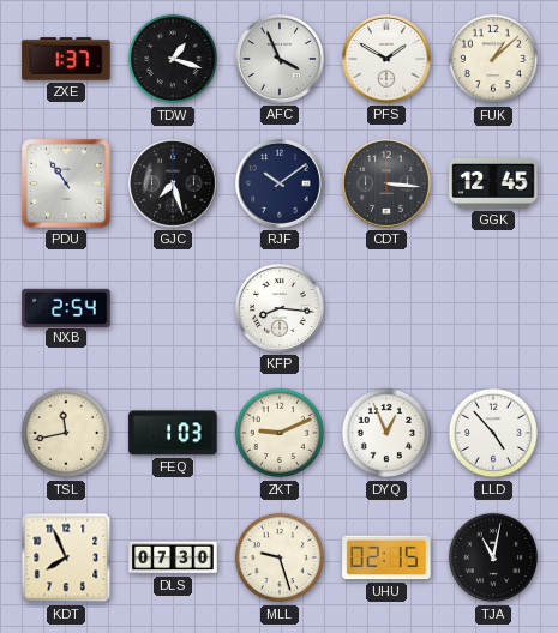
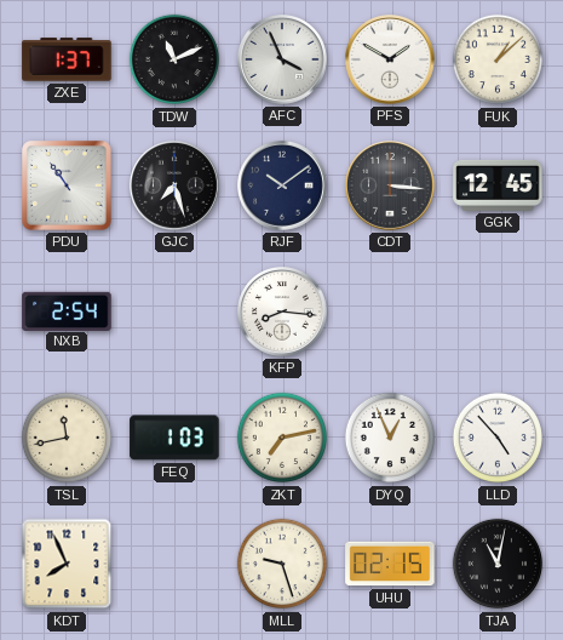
TDW: 1:18 -> 11:11 (174, 59)
ZKT: 9:11 -> 7:13 (282, 438)
DLS: 07:30 -> none (173, 557)
